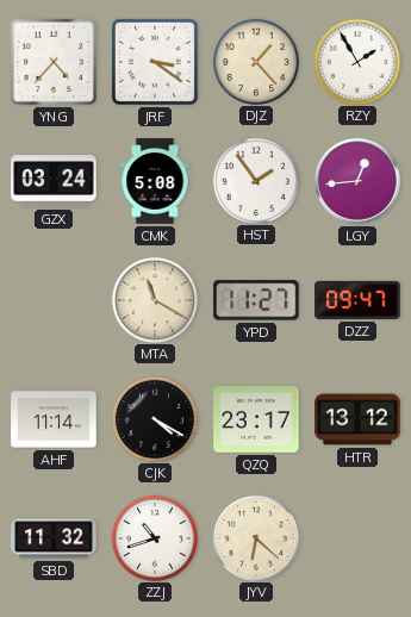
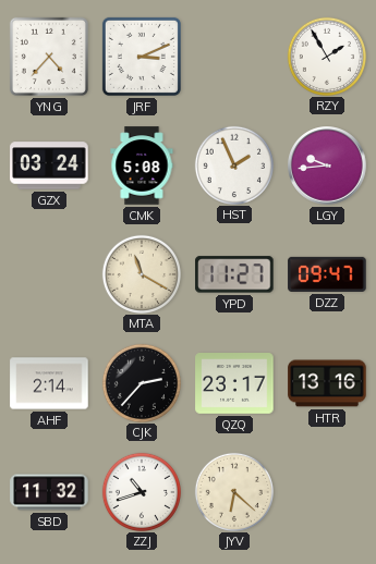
JRF: 3:21 -> 3:11 (142, 57)
DJZ: 1:23 -> none (255, 61)
HST: 1:54 -> 1:56 (233, 164)
LGY: 12:44 -> 9:44 (327, 165)
AHF: 11:14 -> 2:14 (49, 383)
CJK: 4:20 -> 2:37 (141, 382)
HTR: 13:12 -> 13:16 (327, 383)
